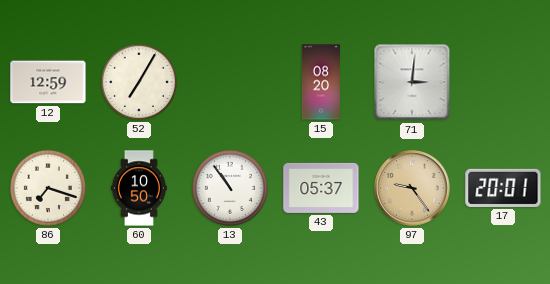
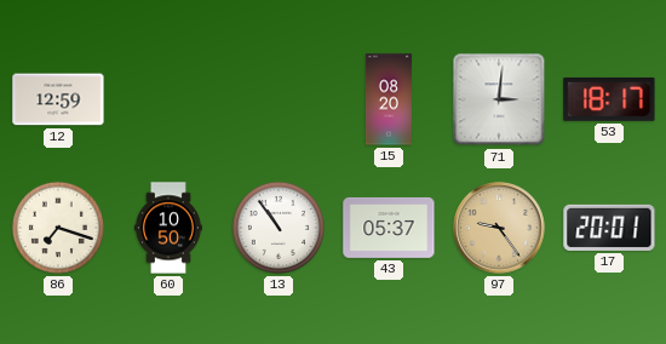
52: 7:05 -> none (139, 82)
53: none -> 18:17 (609, 99)
